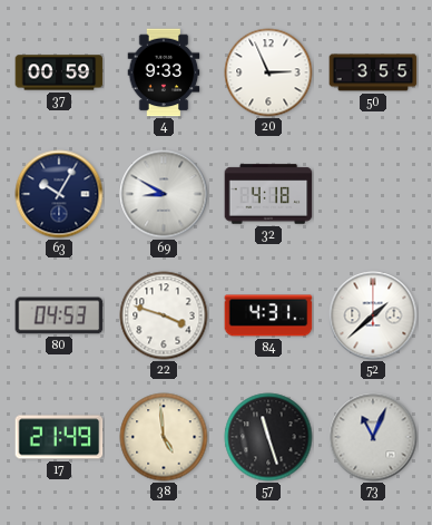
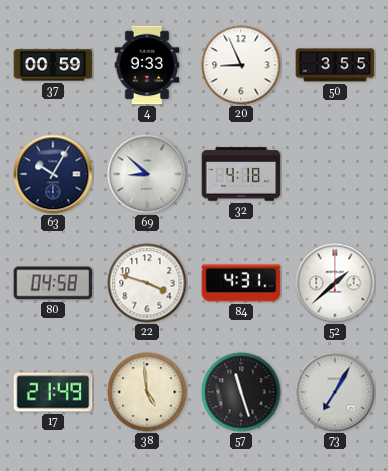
20: 2:56 -> 8:56 (241, 65)
69: 8:50 -> 8:52 (147, 174)
80: 04:53 -> 04:58 (53, 283)
73: 11:04 -> 7:05 (335, 392)
